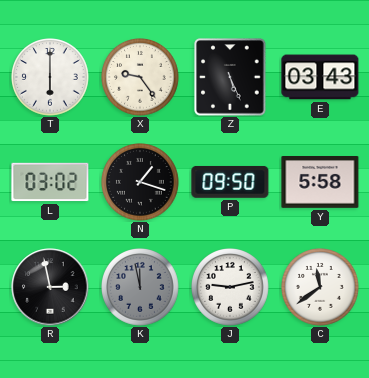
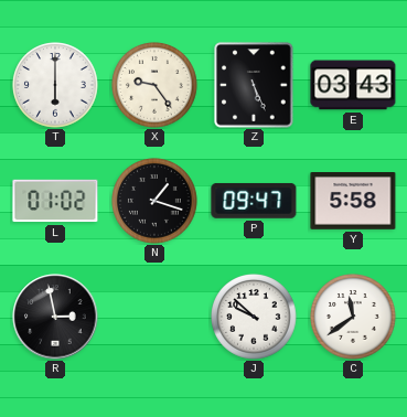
L: 03:02 -> 01:02 (55, 201)
P: 09:50 -> 09:47 (254, 201)
K: 11:58 -> none (141, 288)
J: 9:13 -> 9:52 (255, 318)
